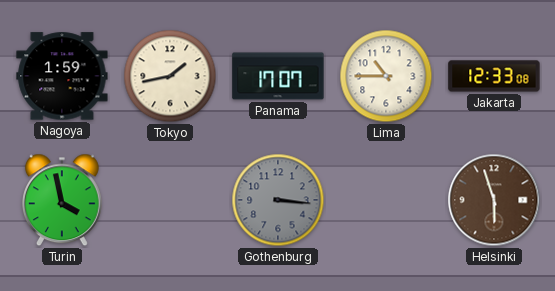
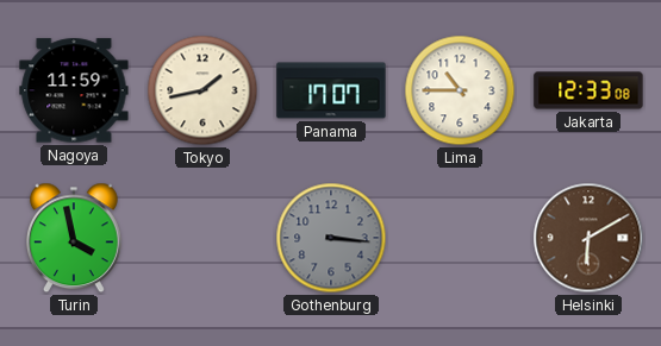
Nagoya: 1:59 -> 11:59 (74, 90)
Helsinki: 5:57 -> 6:10 (588, 238)
